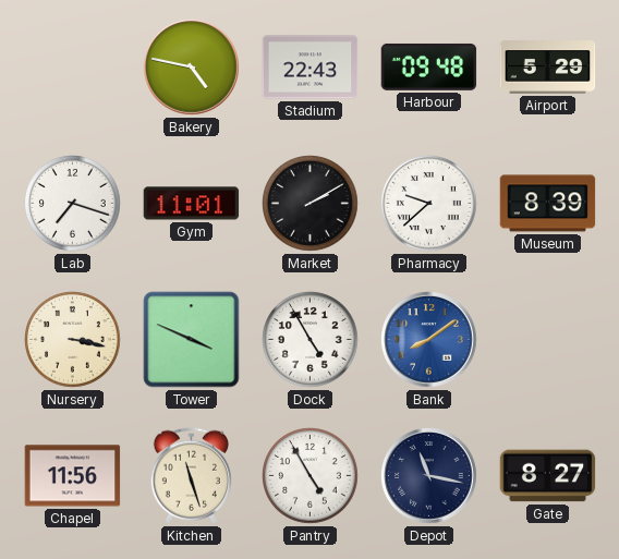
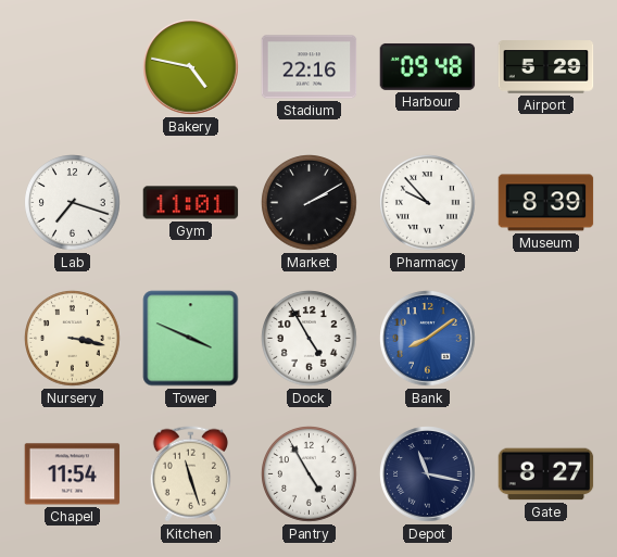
Stadium: 22:43 -> 22:16 (310, 67)
Pharmacy: 9:38 -> 9:53 (428, 203)
Chapel: 11:56 -> 11:54 (73, 474)
